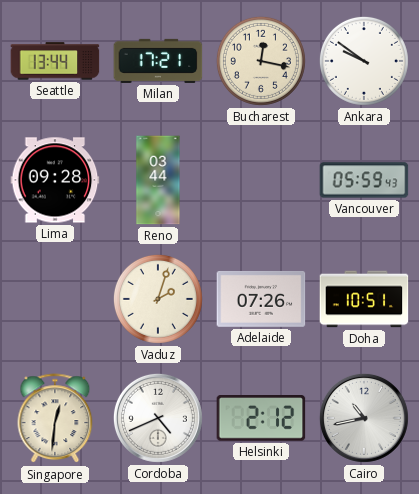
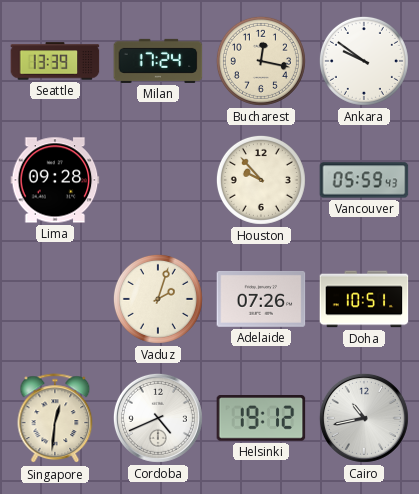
Seattle: 13:44 -> 13:39 (55, 61)
Milan: 17:21 -> 17:24 (158, 61)
Reno: 03:44 -> none (158, 180)
Houston: none -> 9:53 (261, 180)
Helsinki: 2:12 -> 19:12 (261, 419)
